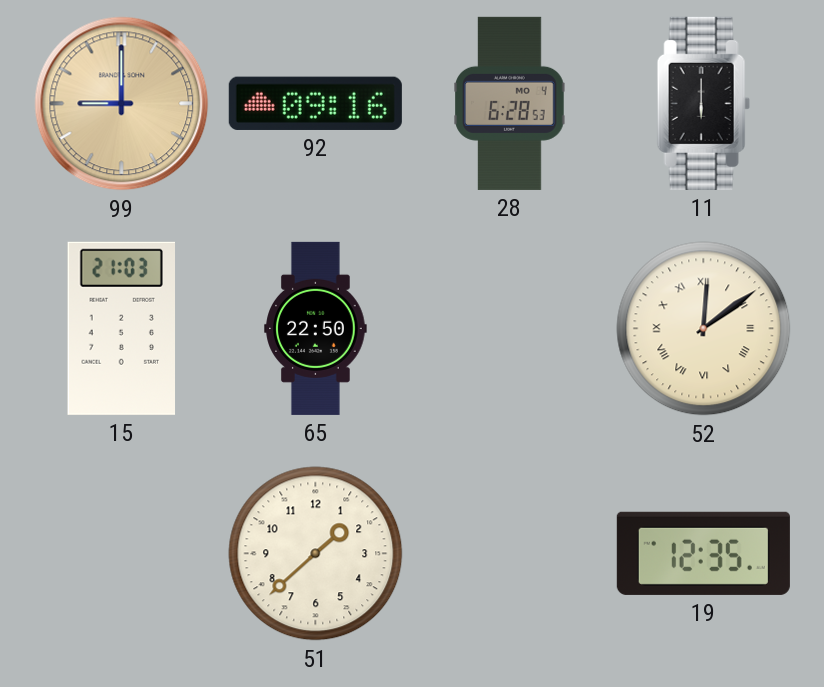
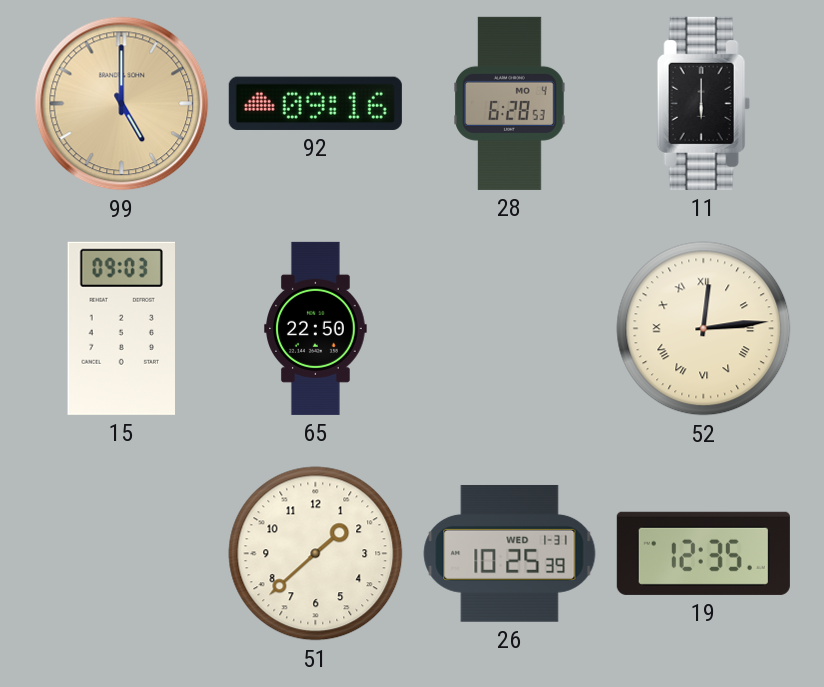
99: 9:00 -> 5:00 (122, 104)
15: 21:03 -> 09:03 (122, 328)
52: 12:09 -> 12:14 (704, 329)
26: none -> 10:25 (510, 553)
